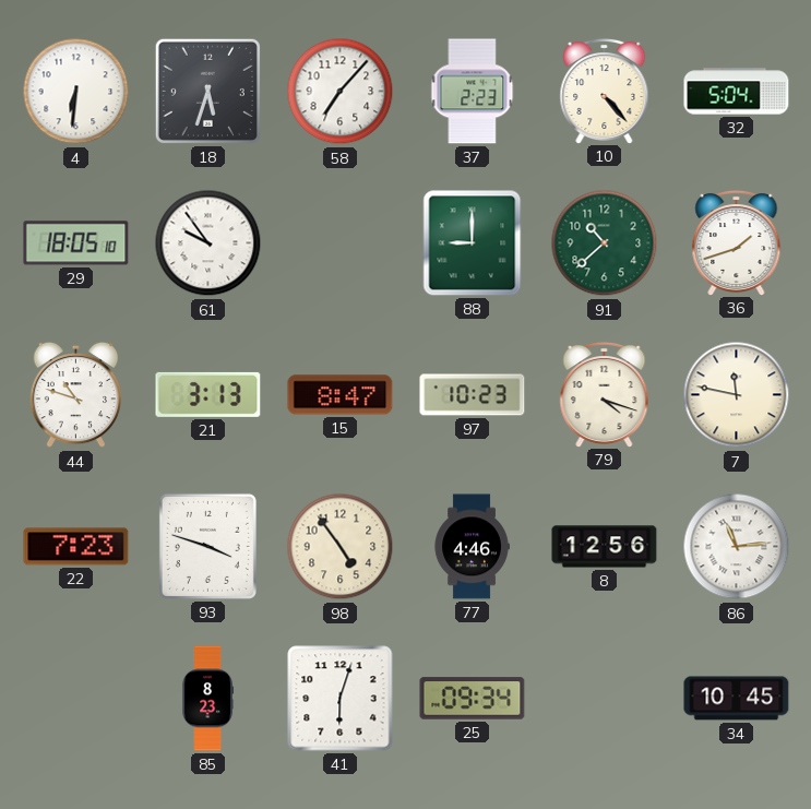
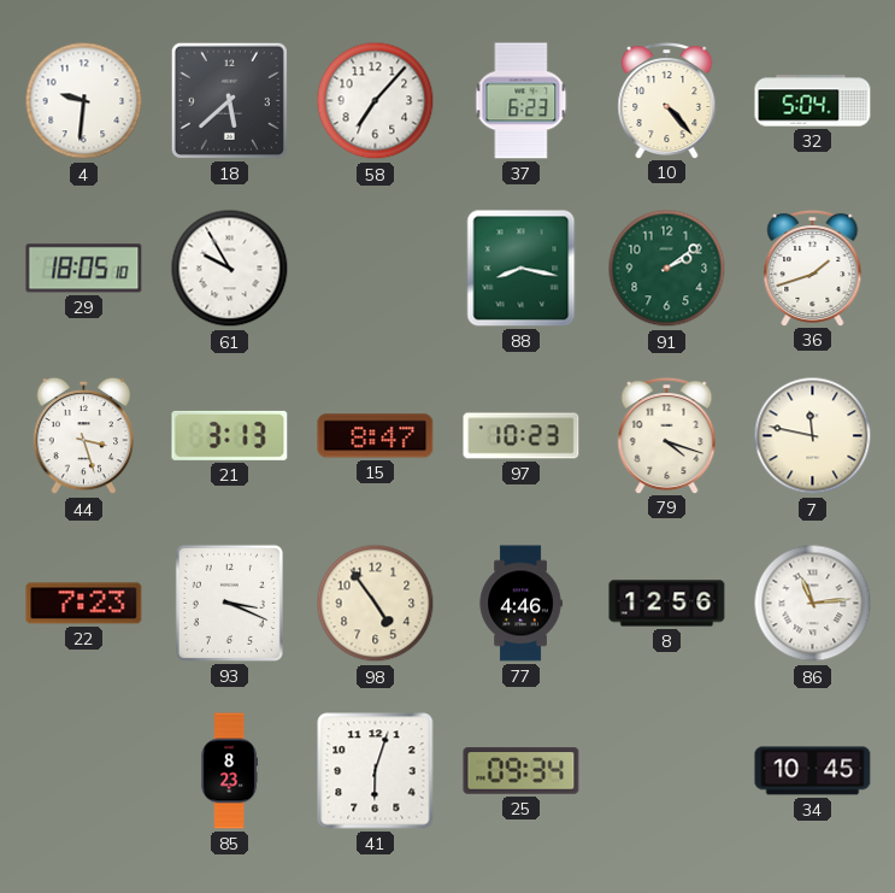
4: 6:31 -> 9:31 (84, 101)
18: 5:33 -> 5:38 (229, 100)
37: 2:23 -> 6:23 (522, 101)
61: 9:54 -> 9:55 (230, 269)
88: 9:00 -> 8:17 (522, 269)
91: 10:38 -> 2:09 (667, 269)
44: 10:48 -> 3:27 (84, 436)
93: 3:48 -> 3:19 (229, 603)
